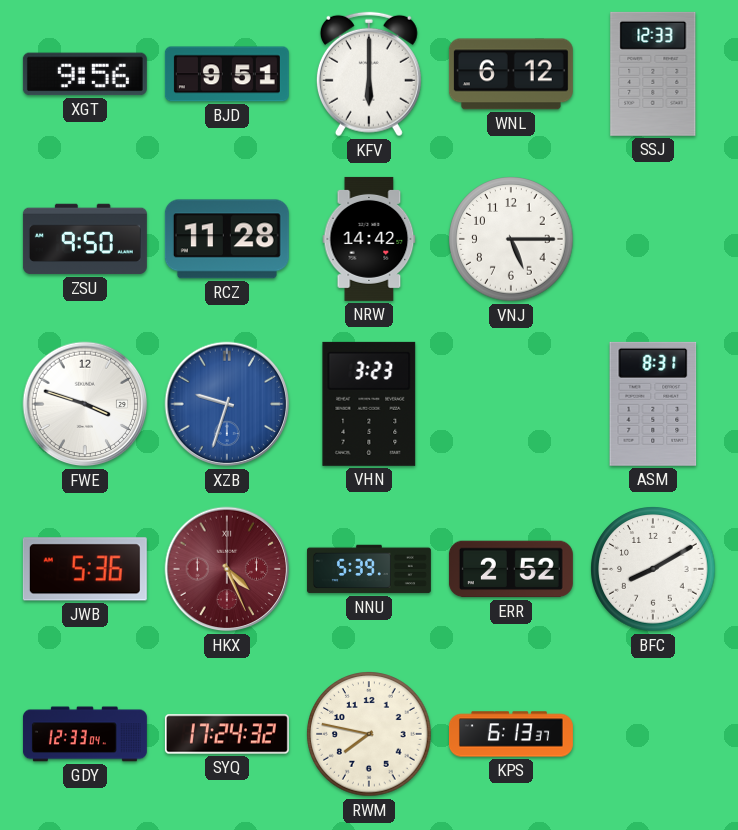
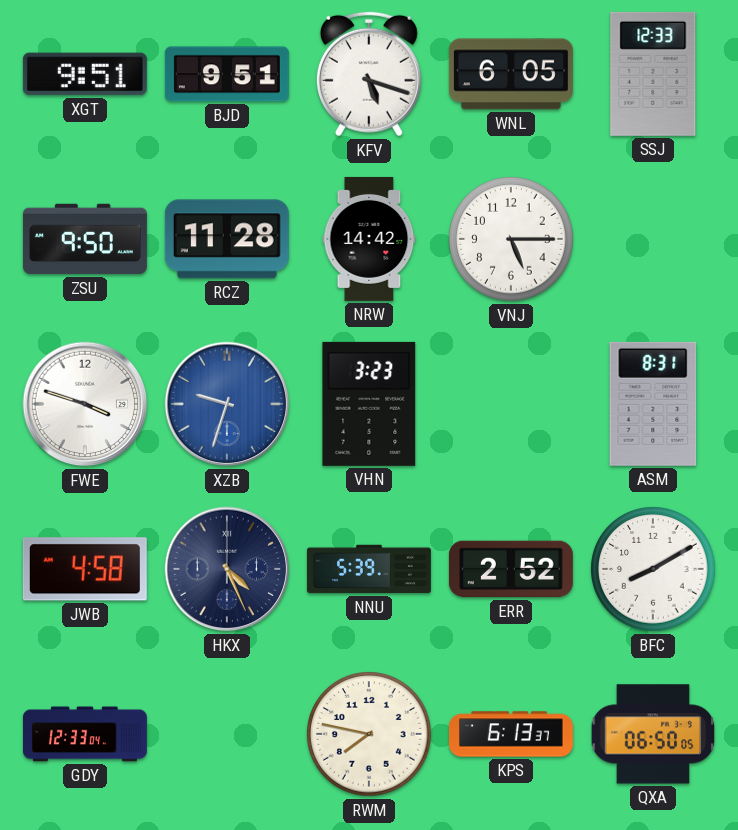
XGT: 9:56 -> 9:51 (85, 74)
KFV: 6:00 -> 5:18 (369, 74)
WNL: 6:12 -> 6:05 (511, 74)
JWB: 5:36 -> 4:58 (85, 569)
HKX dial: burgundy -> navy (227, 569)
SYQ: 17:24 -> none (227, 734)
QXA: none -> 06:50 (653, 734)
